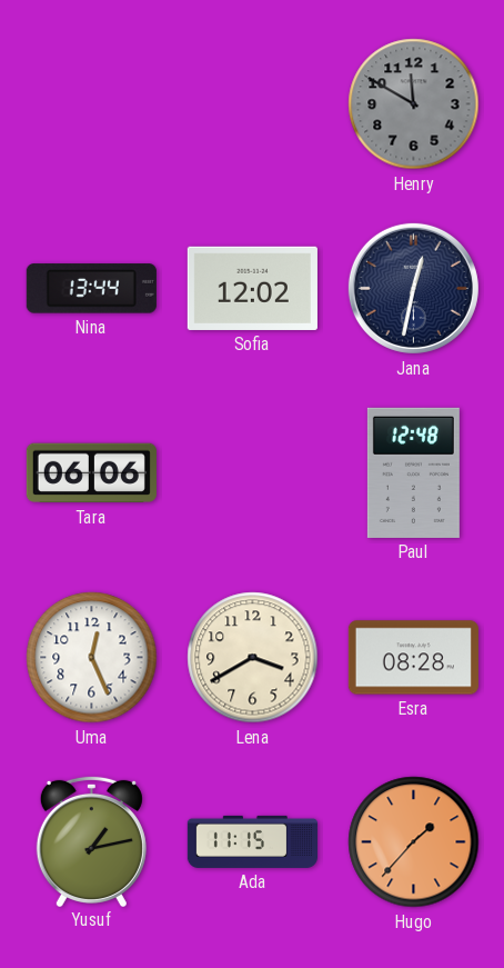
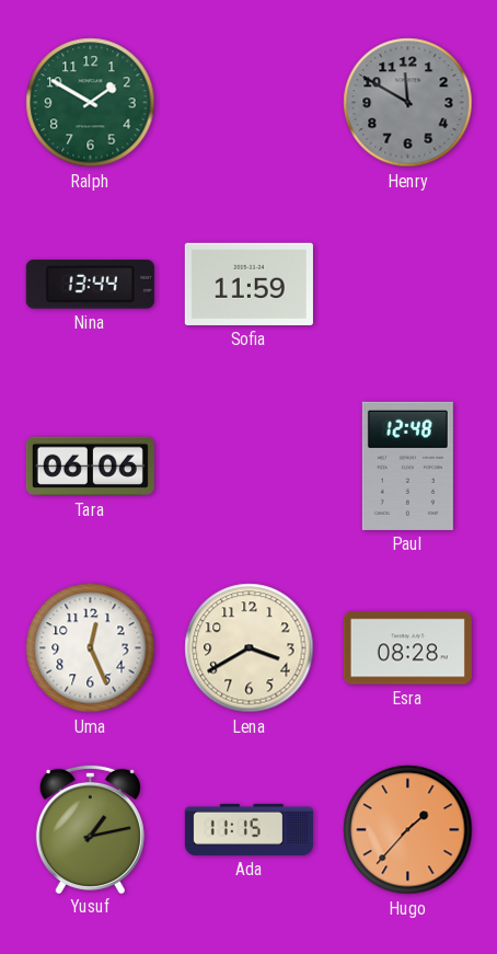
Ralph: none -> 1:50 (91, 103)
Sofia: 12:02 -> 11:59 (248, 284)
Jana: 12:32 -> none (413, 288)
